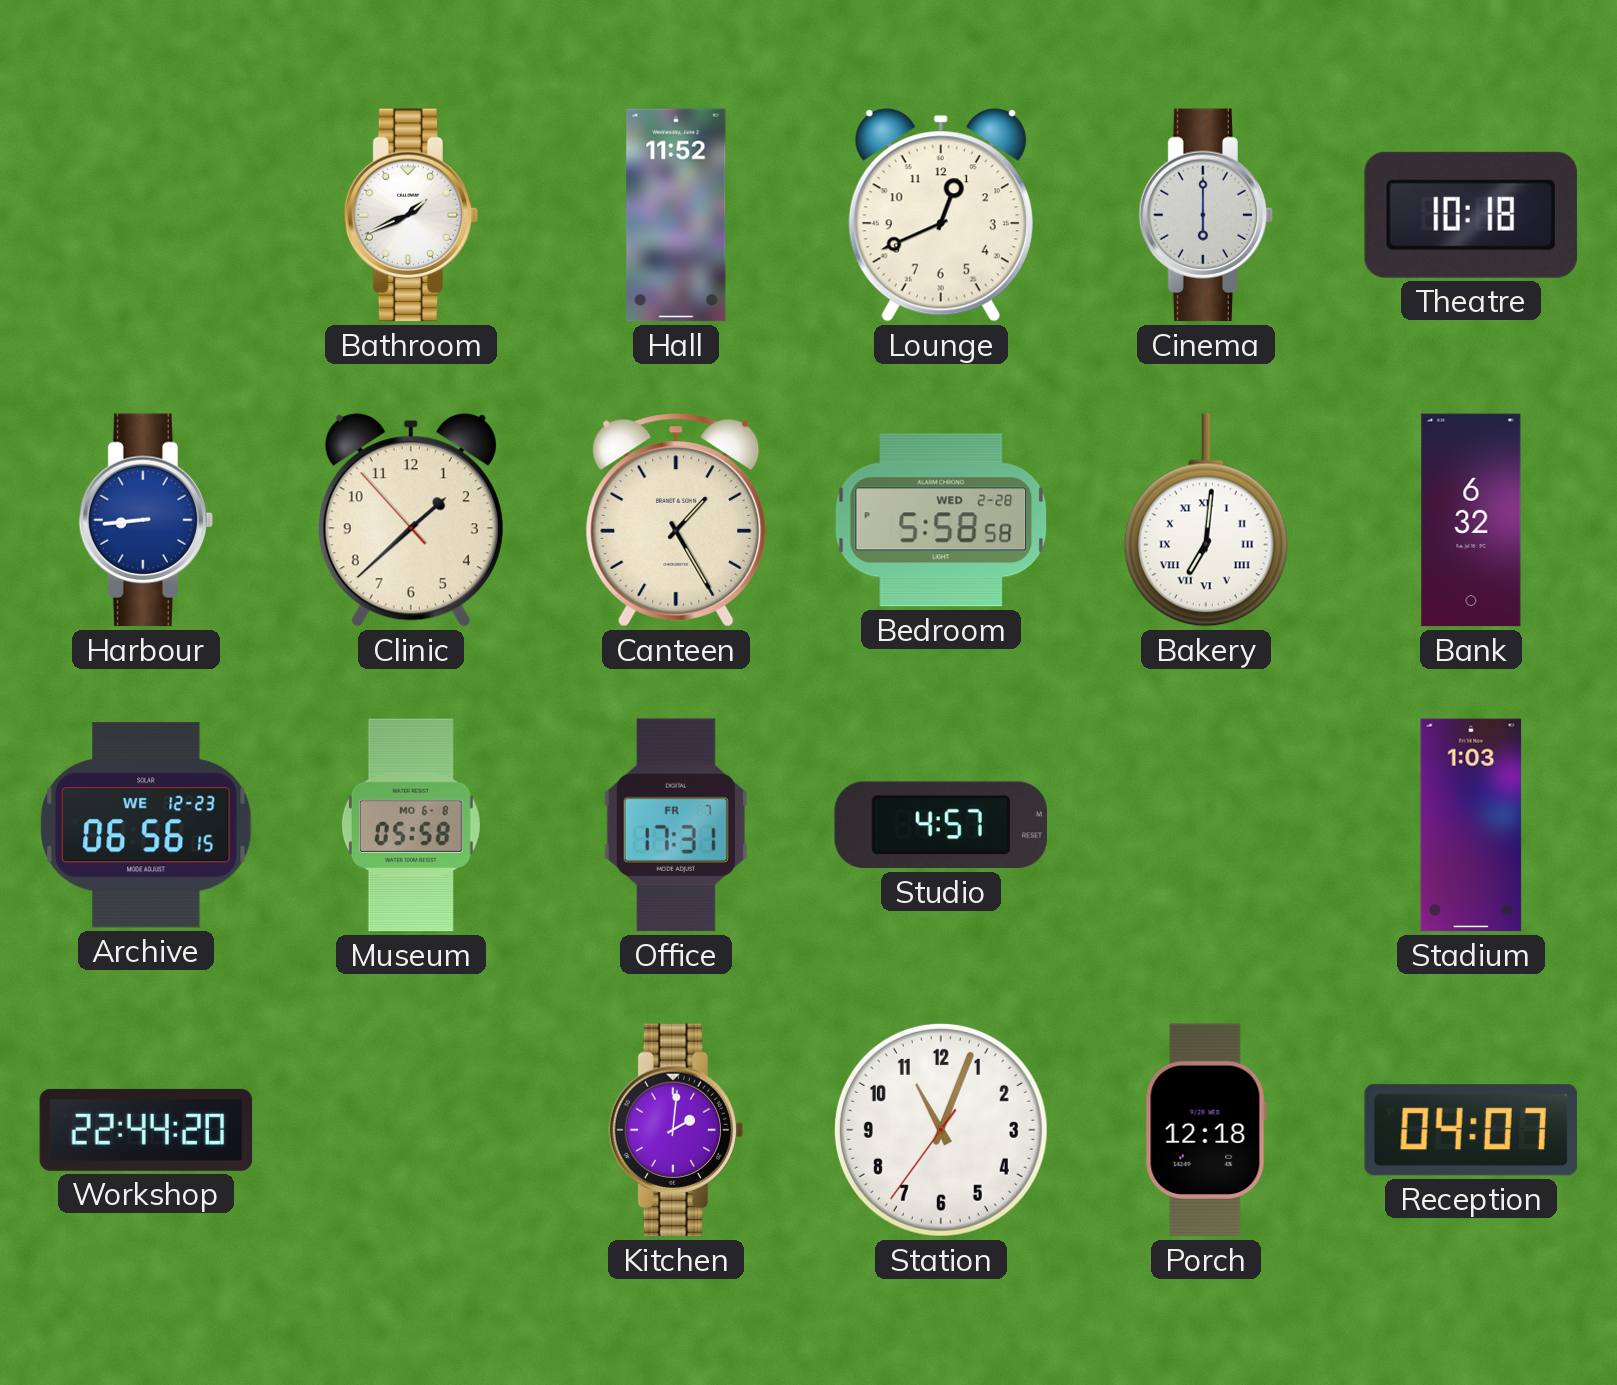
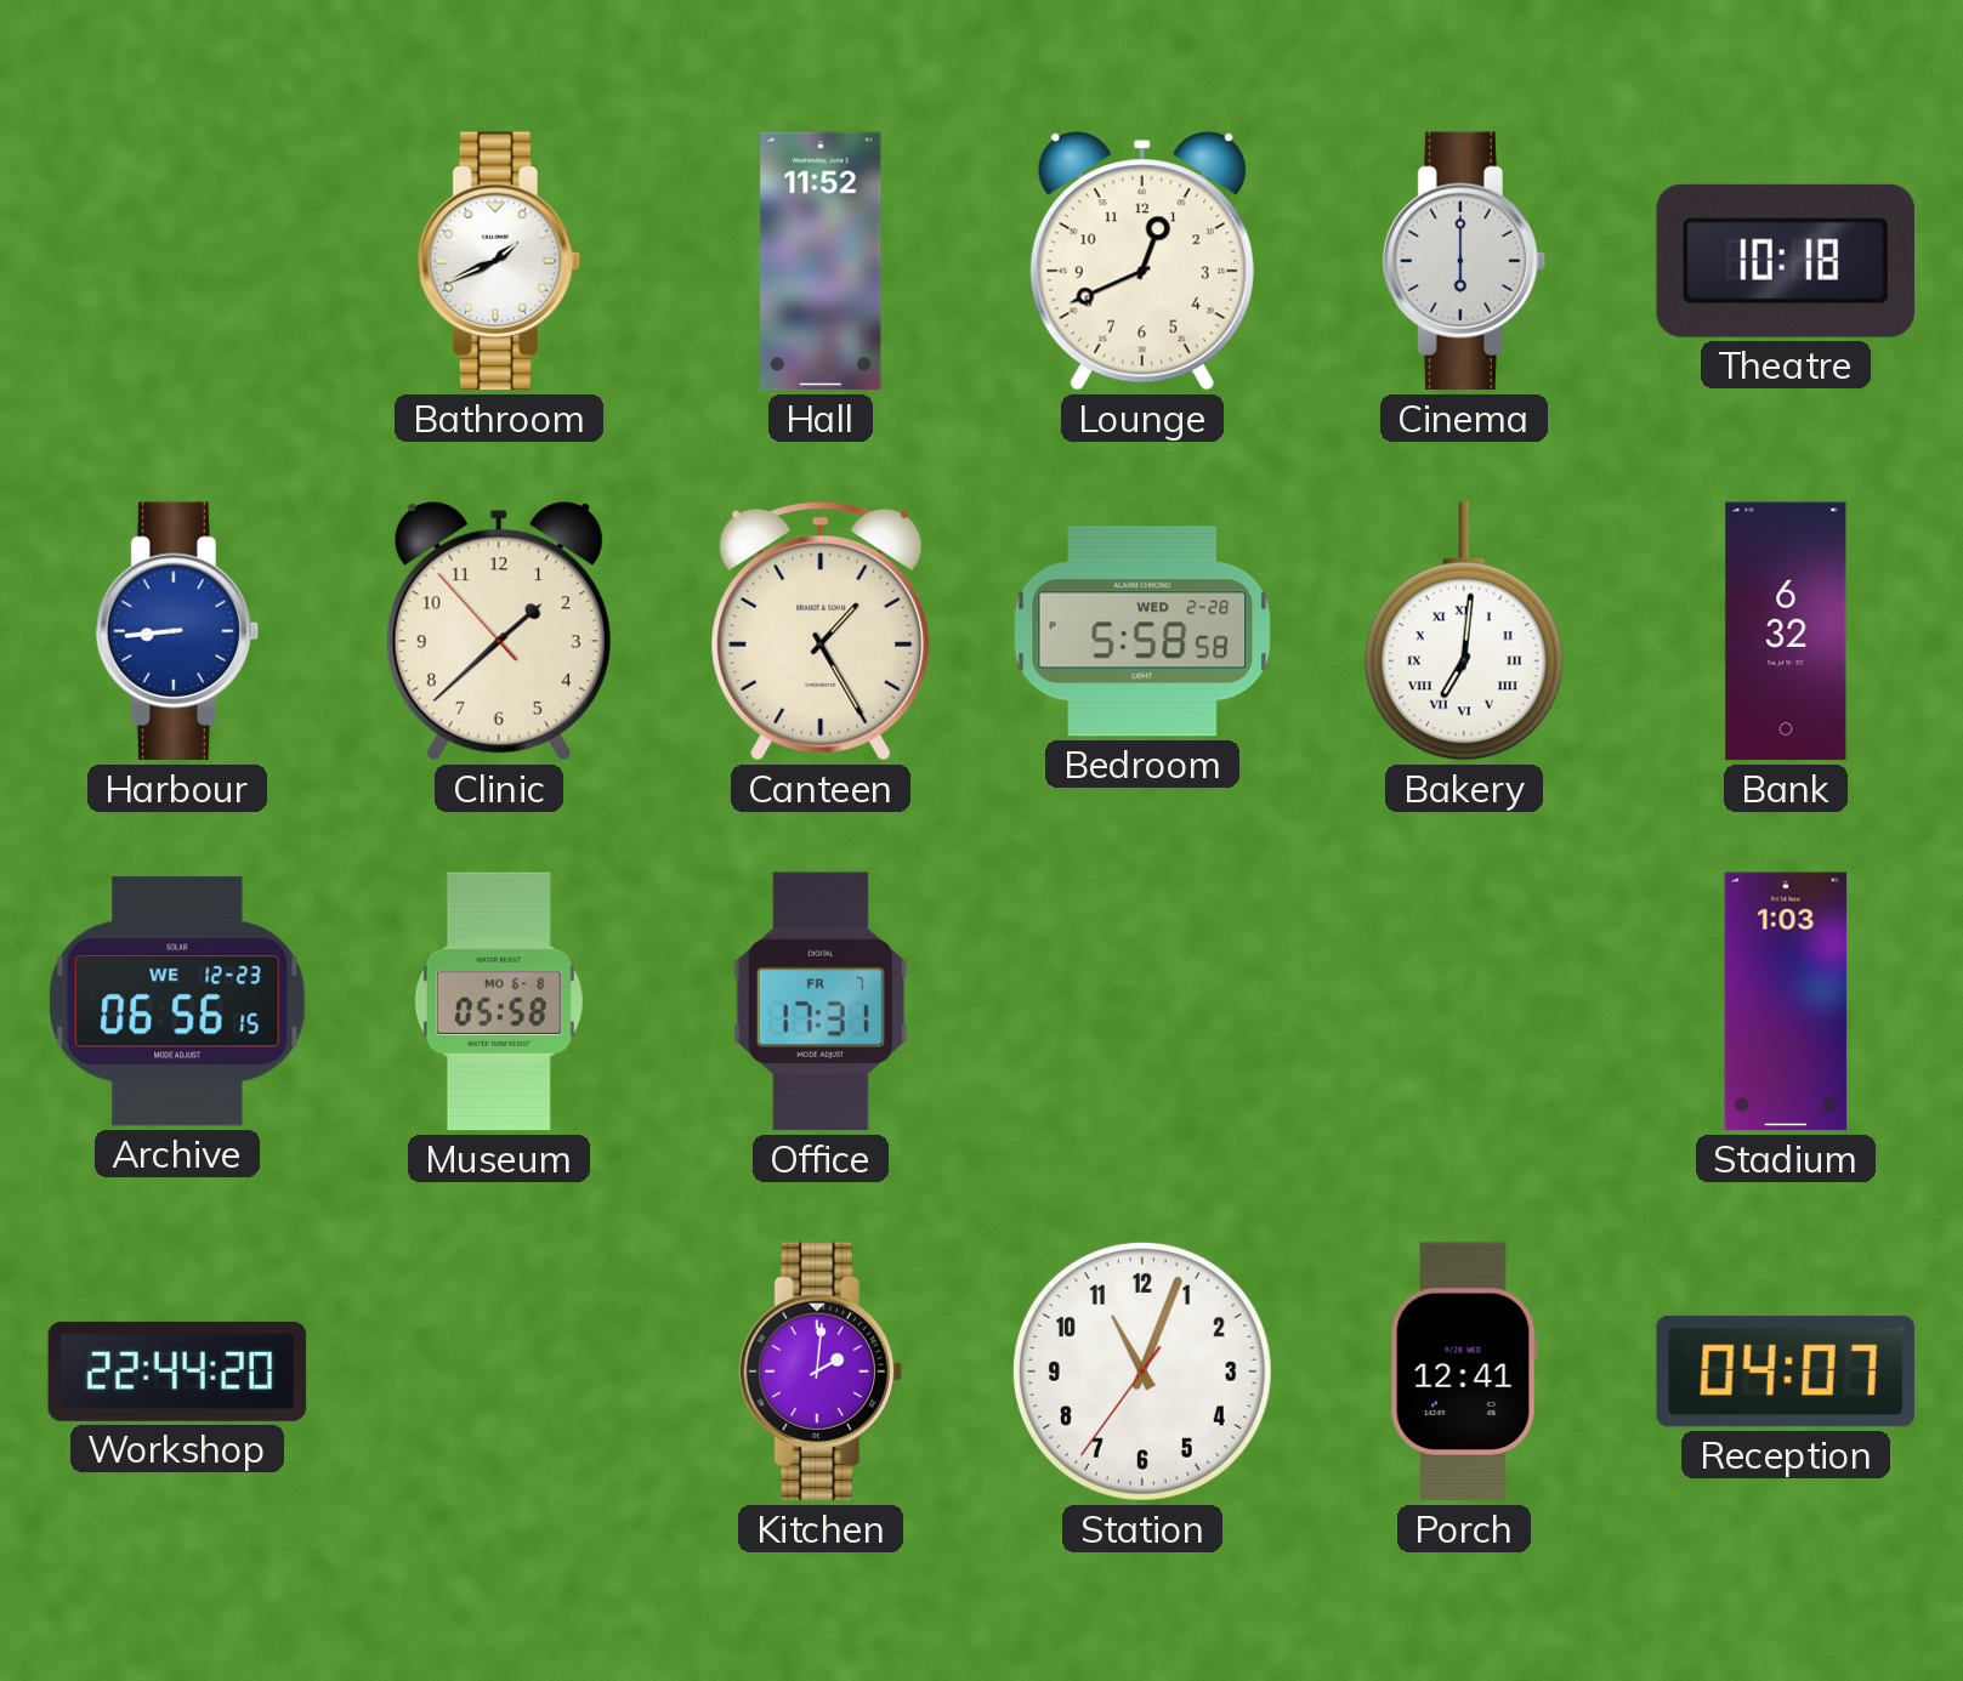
Studio: 4:57 -> none (940, 825)
Porch: 12:18 -> 12:41 (1464, 1372)
